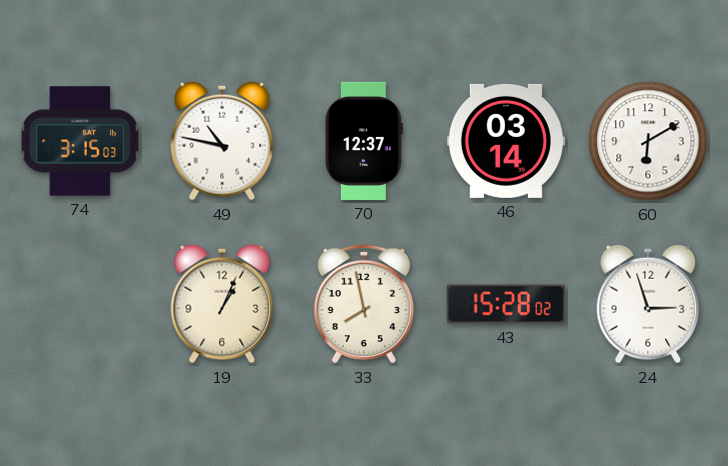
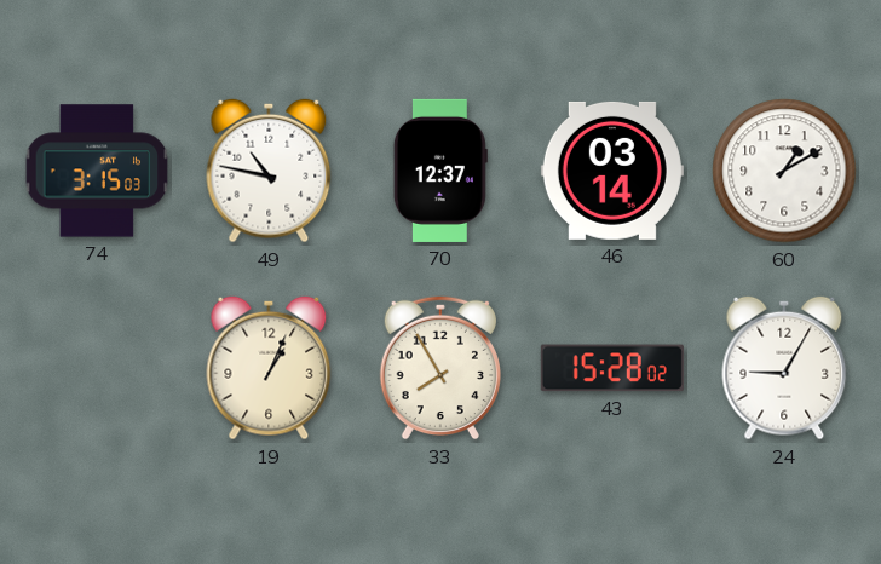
60: 6:10 -> 1:10 (784, 171)
33: 7:58 -> 7:55 (440, 368)
24: 2:57 -> 9:05 (784, 368)
